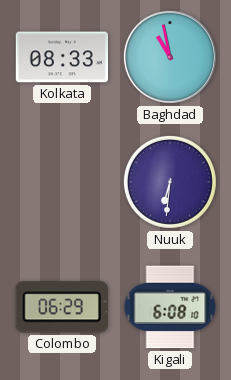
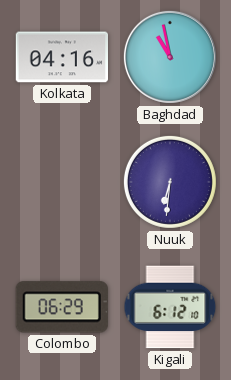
Kolkata: 08:33 -> 04:16 (61, 57)
Kigali: 6:08 -> 6:12 (170, 307)
